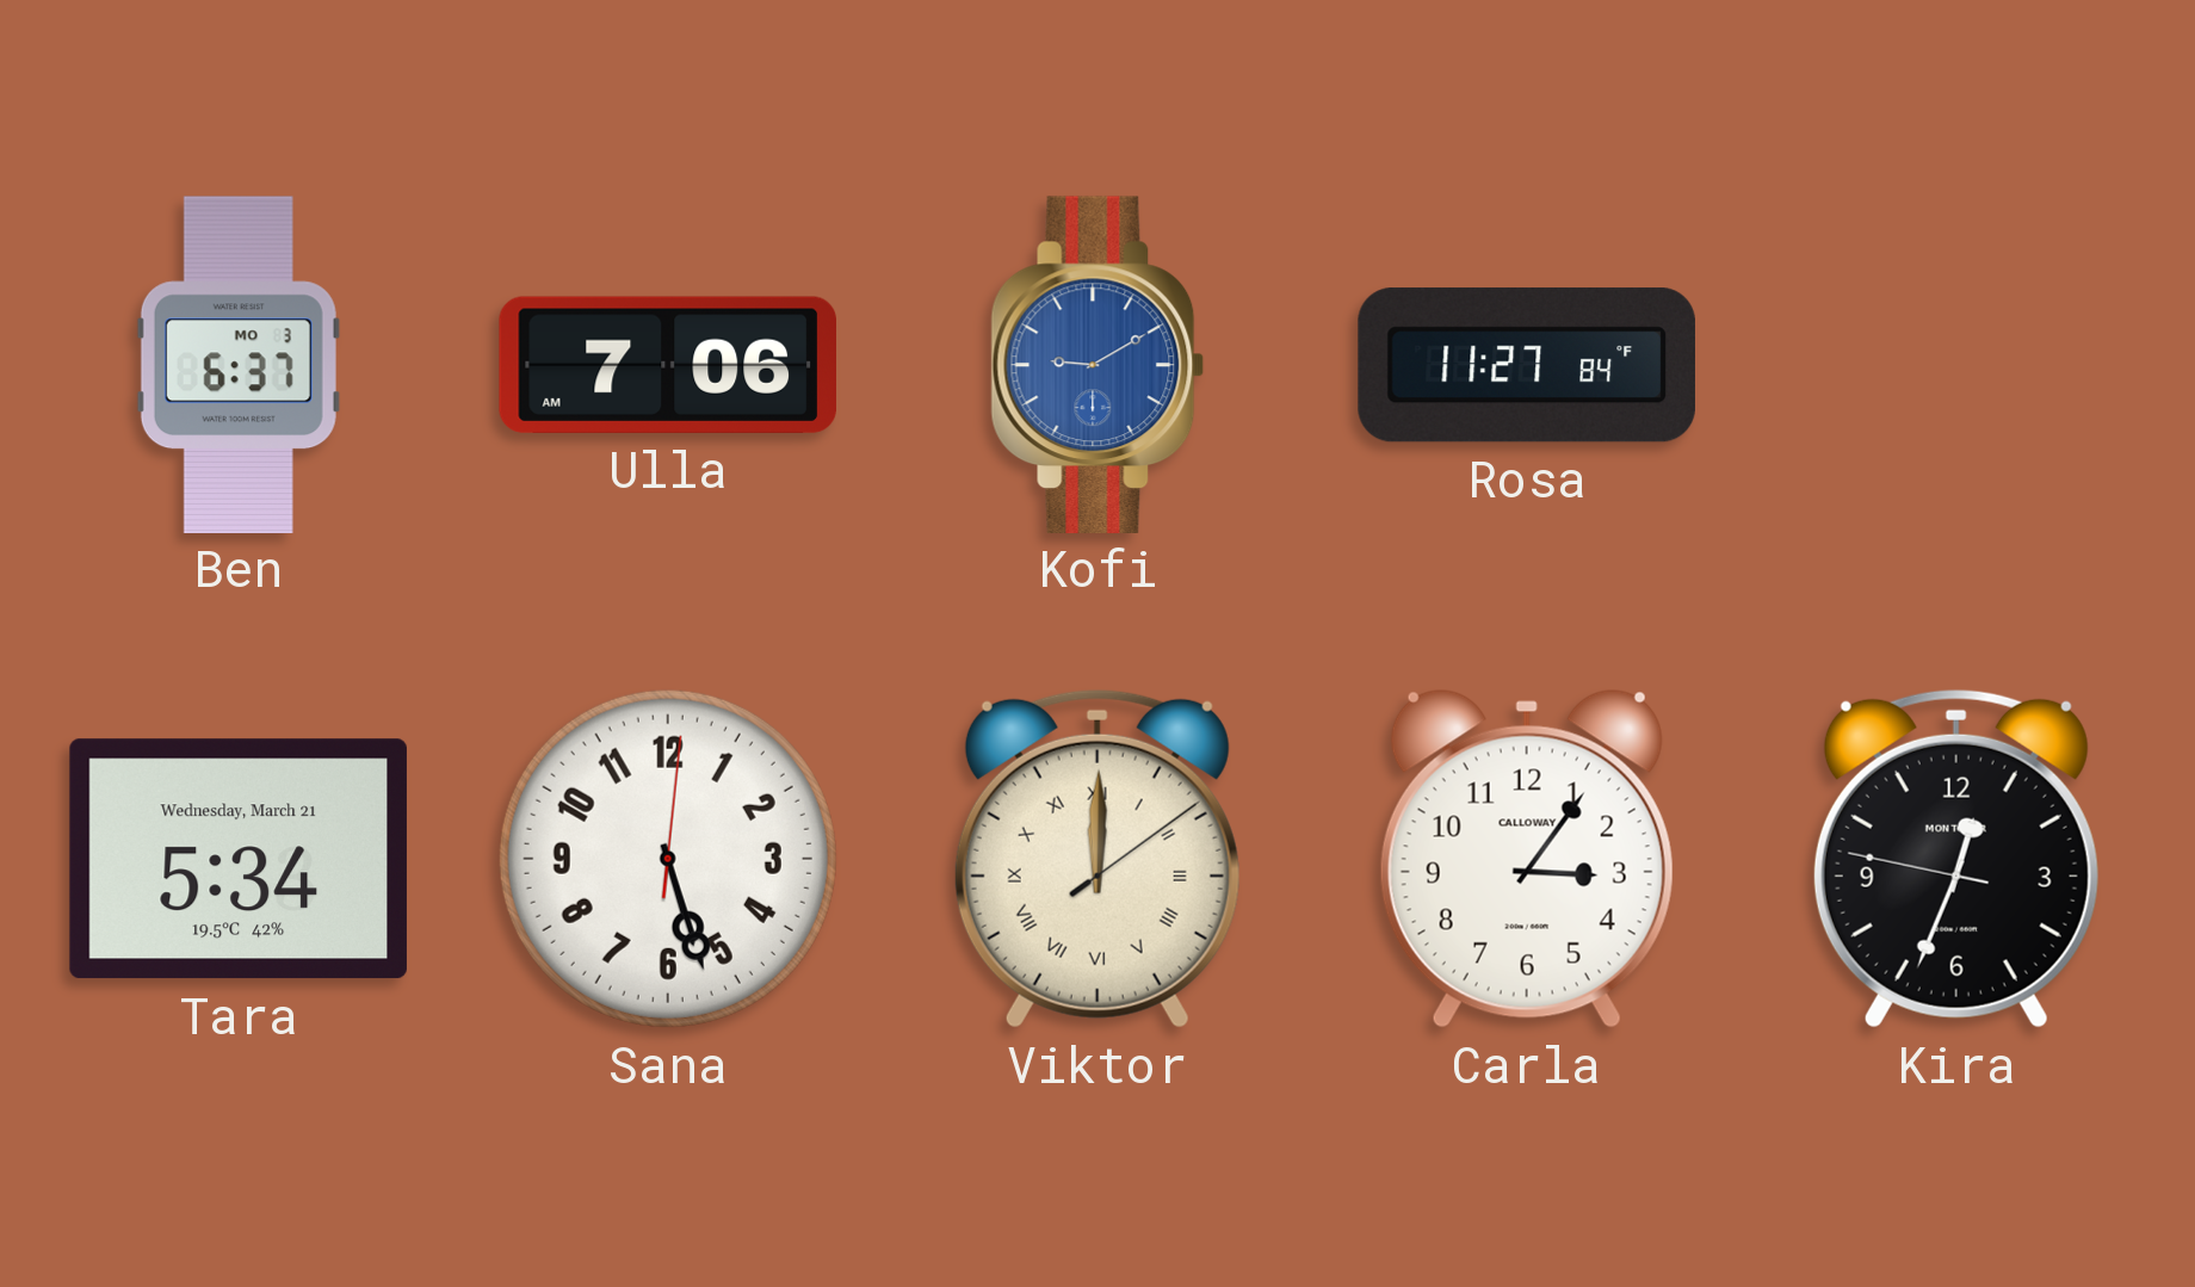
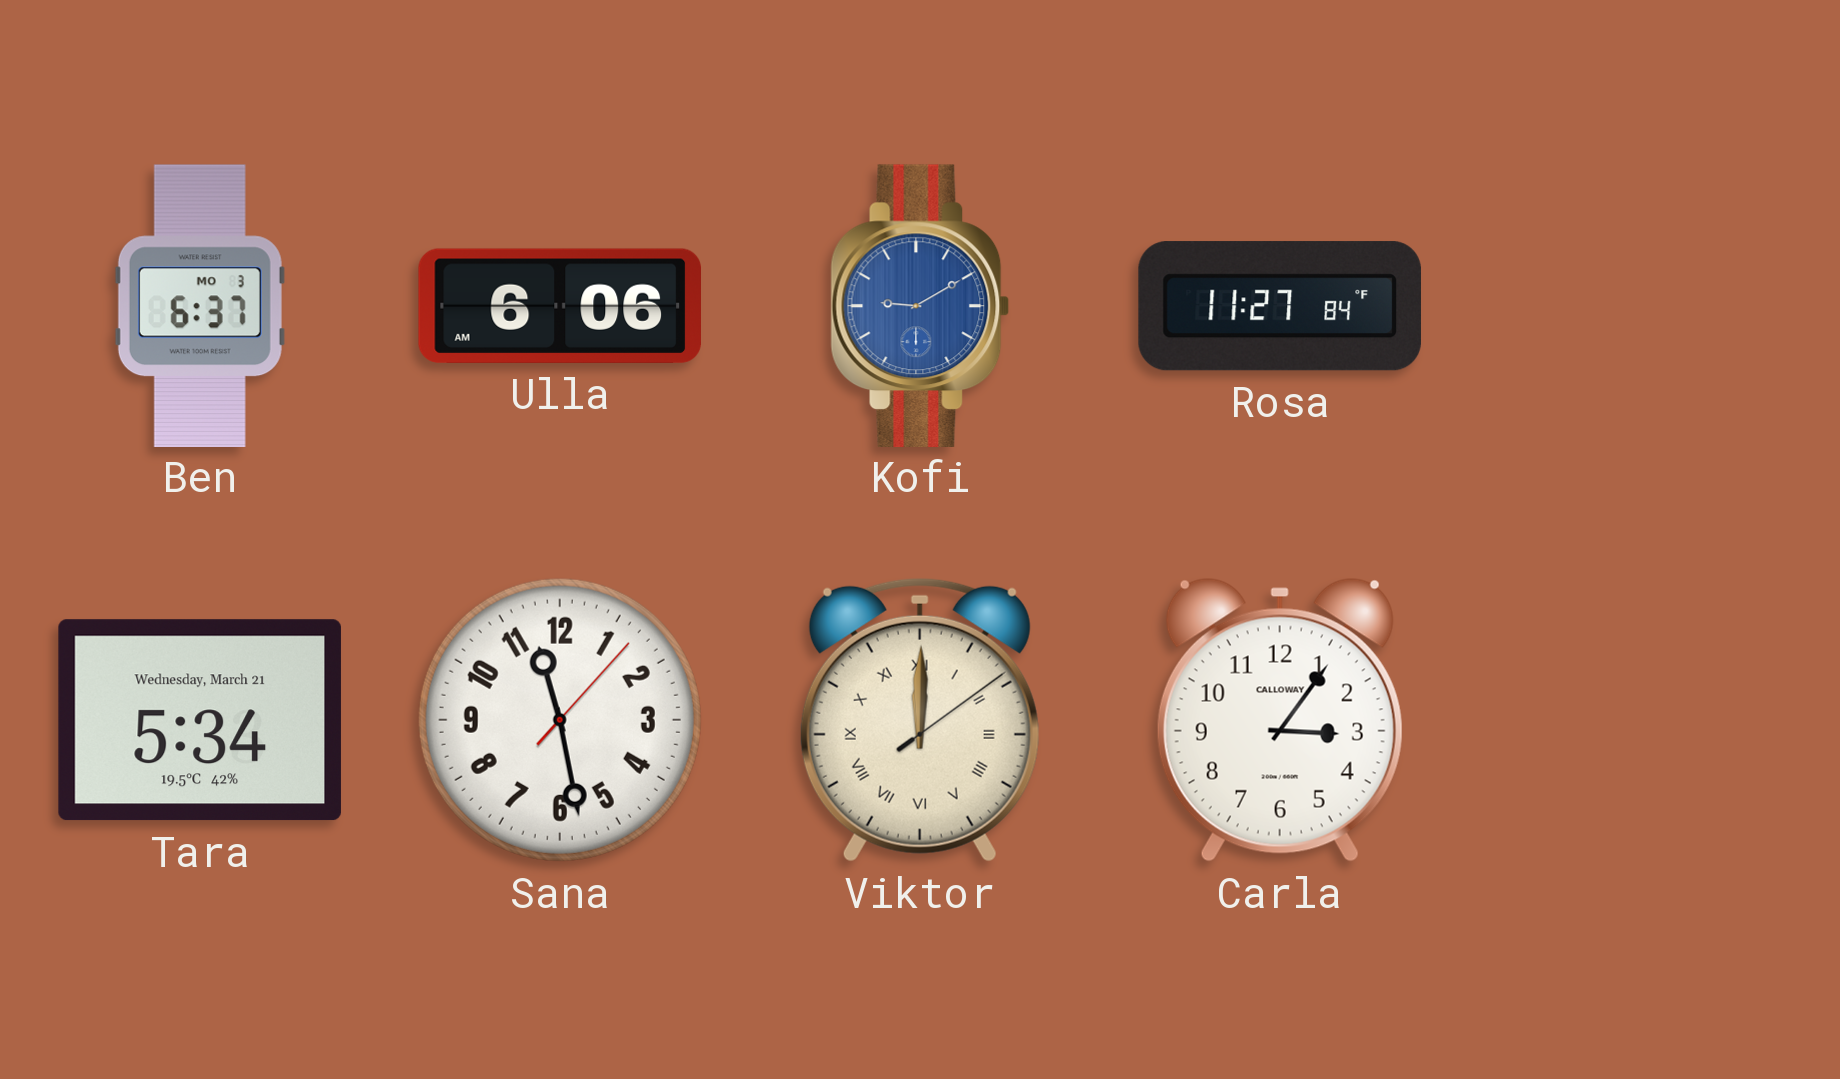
Ulla: 7:06 -> 6:06 (559, 306)
Sana: 5:27 -> 11:28 (560, 720)
Kira: 12:33 -> none (1956, 859)
